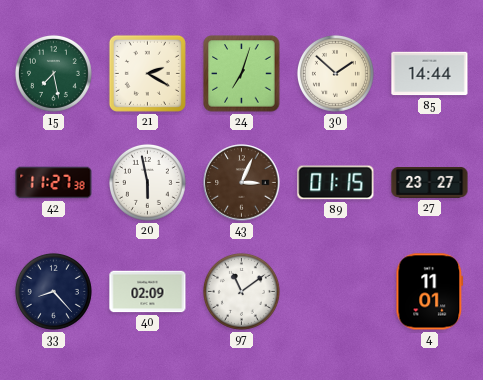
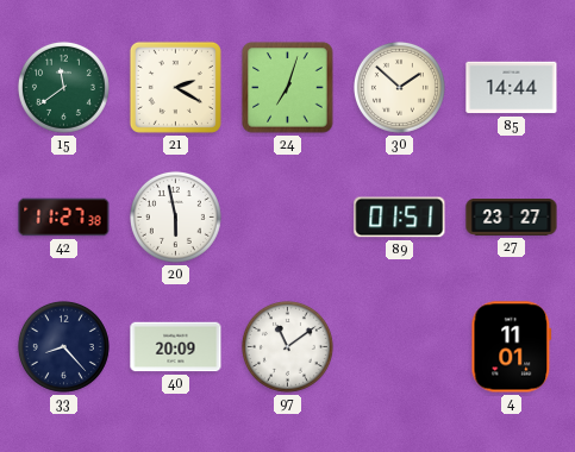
15: 7:28 -> 11:39 (63, 87)
43: 3:04 -> none (242, 183)
89: 01:15 -> 01:51 (400, 218)
40: 02:09 -> 20:09 (176, 347)
